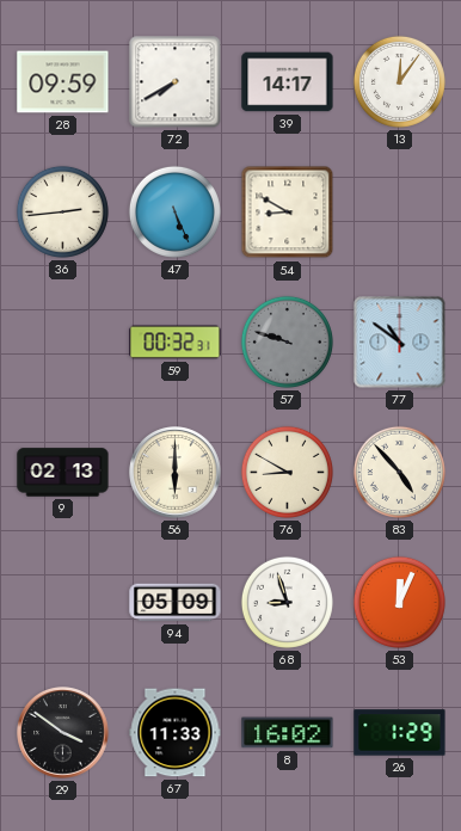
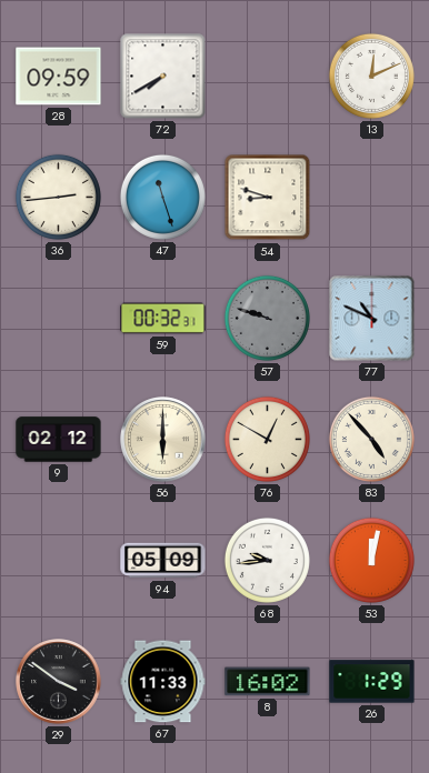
39: 14:17 -> none (288, 82)
13: 12:06 -> 12:11 (371, 76)
47: 5:26 -> 11:27 (162, 197)
54: 8:50 -> 8:48 (268, 198)
77: 10:51 -> 10:49 (372, 319)
9: 02:13 -> 02:12 (59, 440)
76: 8:50 -> 12:50 (267, 439)
68: 8:57 -> 9:44 (267, 560)
53: 12:04 -> 12:02 (371, 560)
